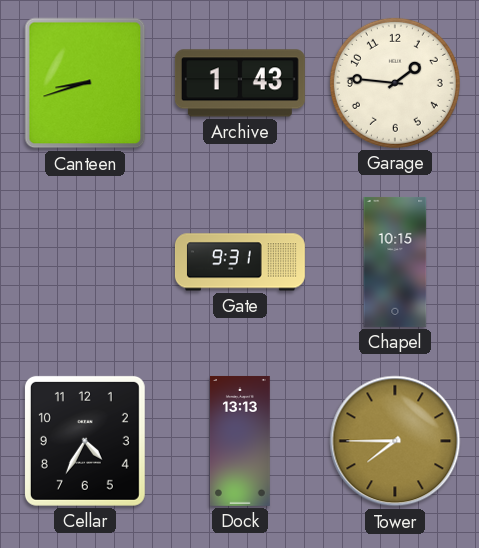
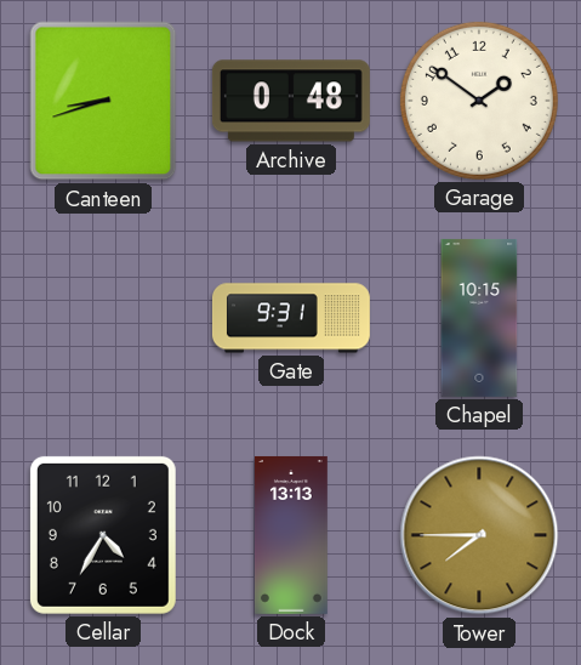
Archive: 1:43 -> 0:48 (291, 101)
Garage: 1:46 -> 1:51 (479, 101)
